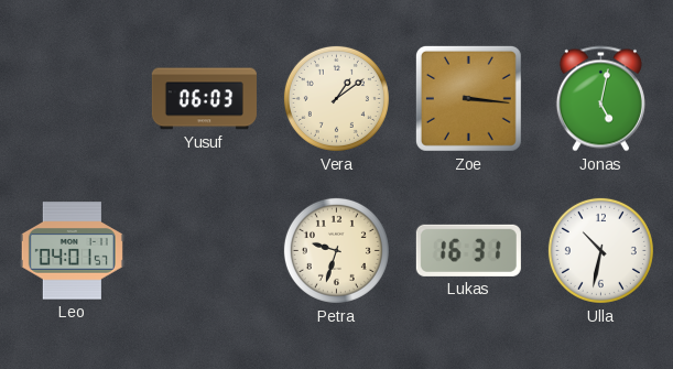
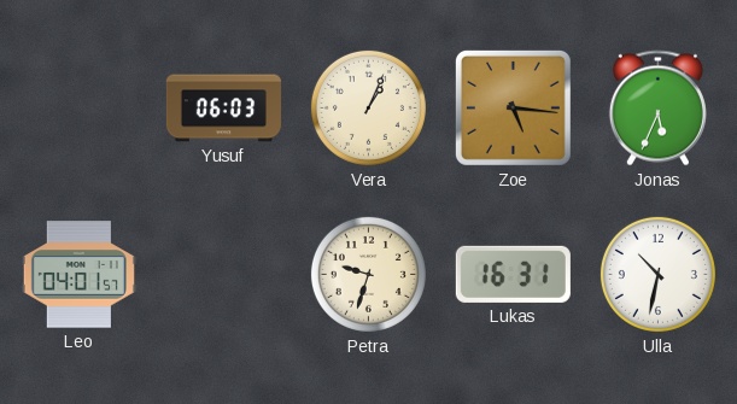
Vera: 1:09 -> 1:04 (368, 107)
Zoe: 3:16 -> 5:16 (513, 107)
Jonas: 5:02 -> 5:34 (657, 109)
